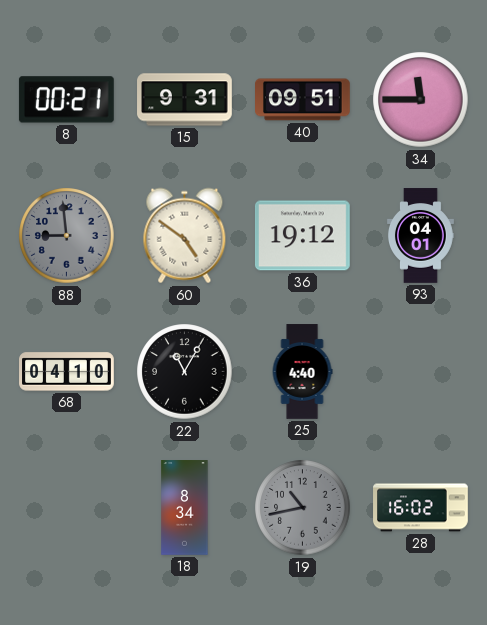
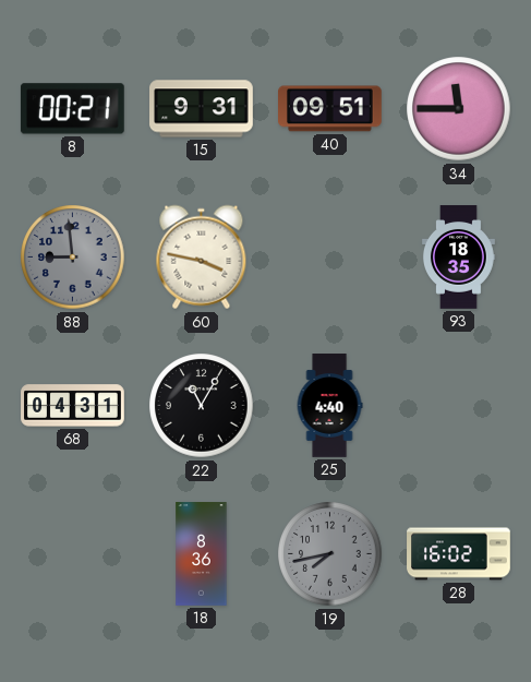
60: 4:51 -> 3:47 (202, 258)
36: 19:12 -> none (302, 236)
93: 04:01 -> 18:35 (459, 258)
68: 04:10 -> 04:31 (73, 406)
18: 8:34 -> 8:36 (202, 554)
19: 10:43 -> 7:43 (330, 554)
